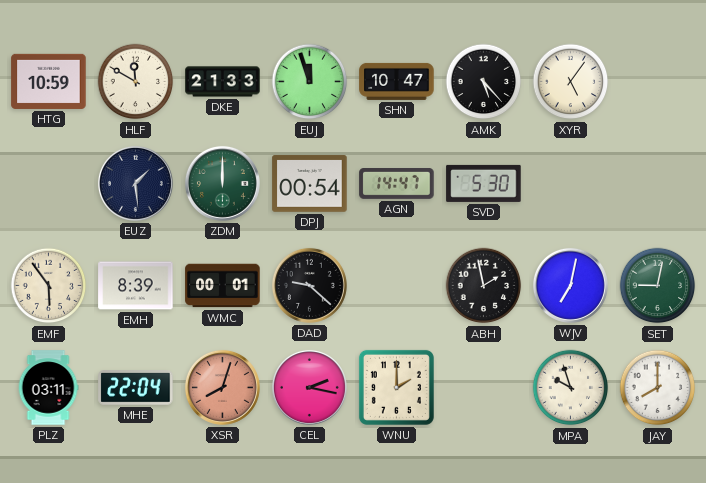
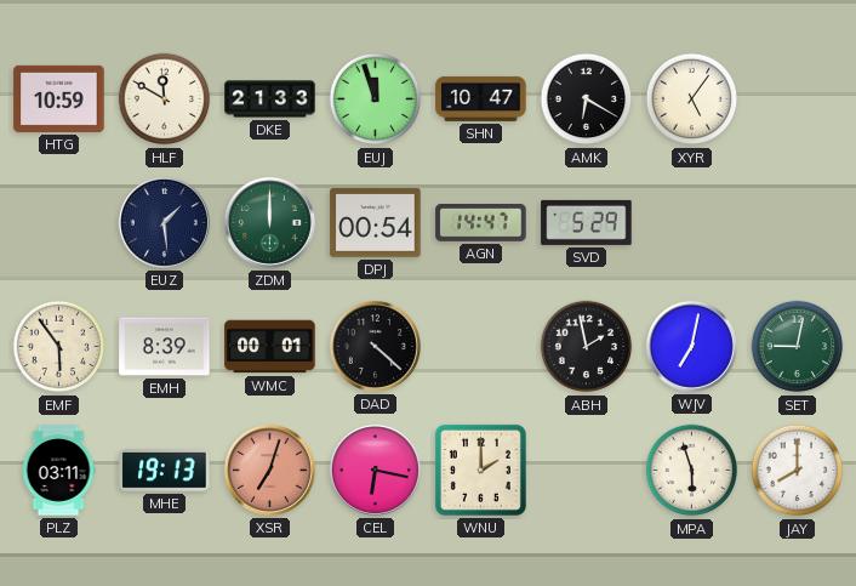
AMK: 5:23 -> 6:20 (587, 99)
SVD: 5:30 -> 5:29 (587, 222)
DAD: 9:22 -> 4:22 (375, 346)
MHE: 22:04 -> 19:13 (165, 471)
XSR: 8:03 -> 7:03 (269, 470)
CEL: 2:17 -> 6:17 (375, 470)
MPA: 9:57 -> 5:57 (692, 471)
